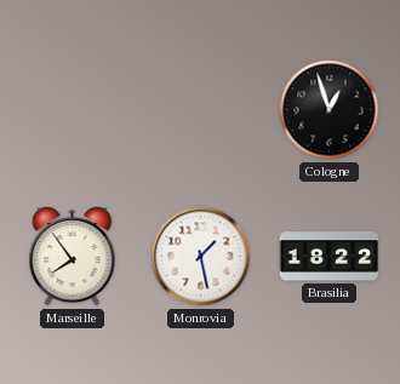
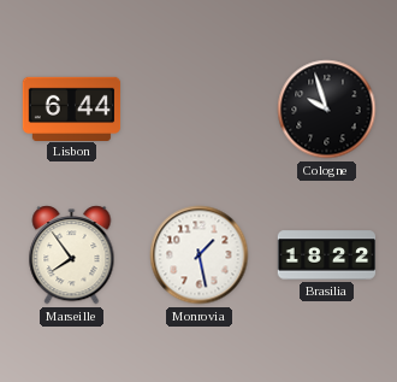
Lisbon: none -> 6:44 (72, 108)
Cologne: 12:57 -> 9:57 (327, 110)
